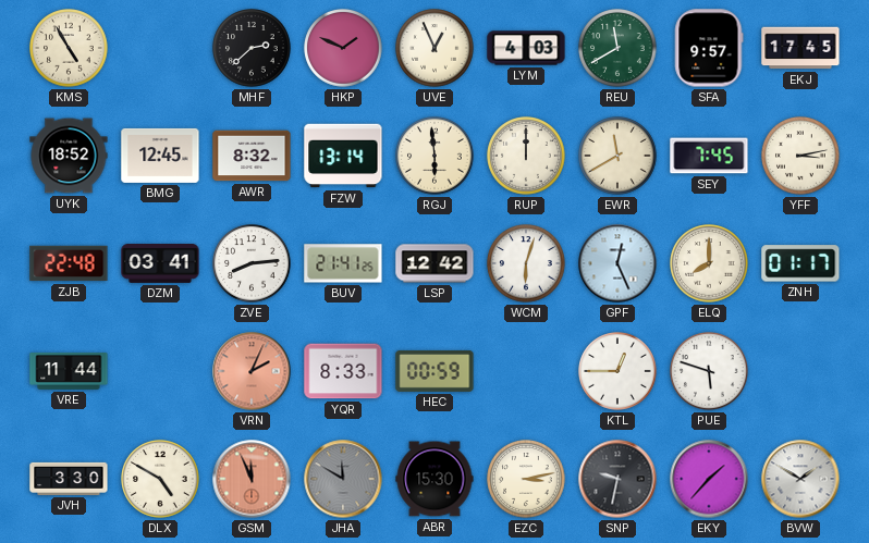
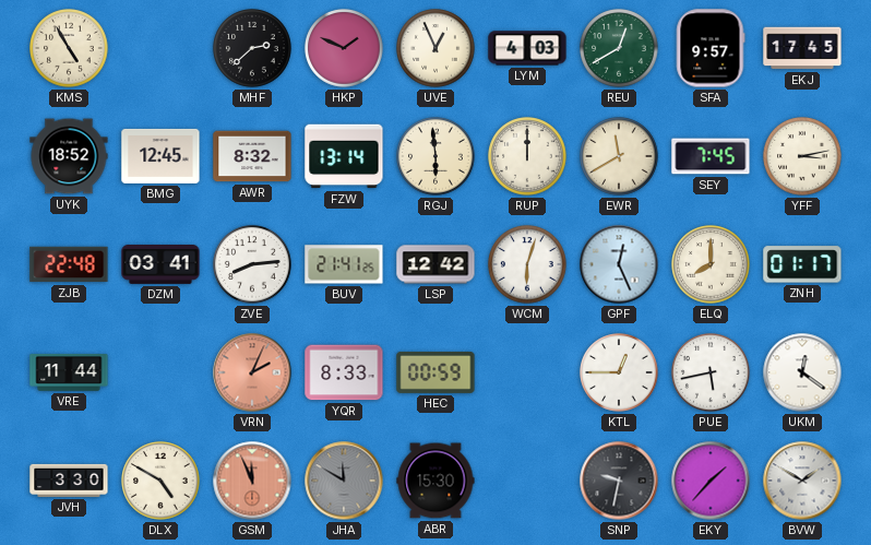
REU: 11:40 -> 12:40 (619, 48)
PUE: 5:48 -> 5:43 (711, 372)
UKM: none -> 12:21 (802, 372)
EZC: 3:13 -> none (526, 479)
